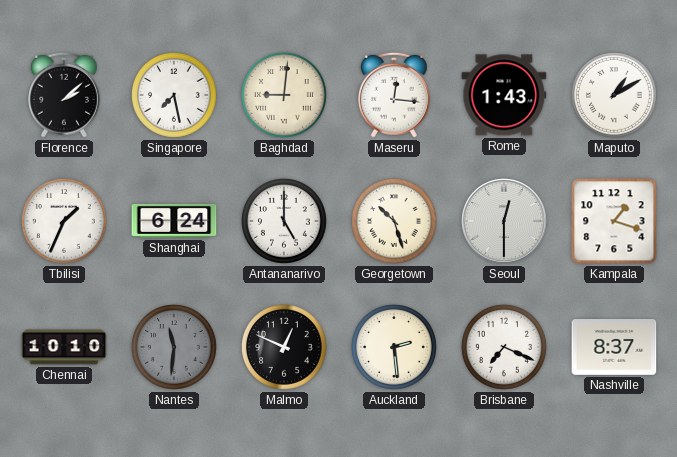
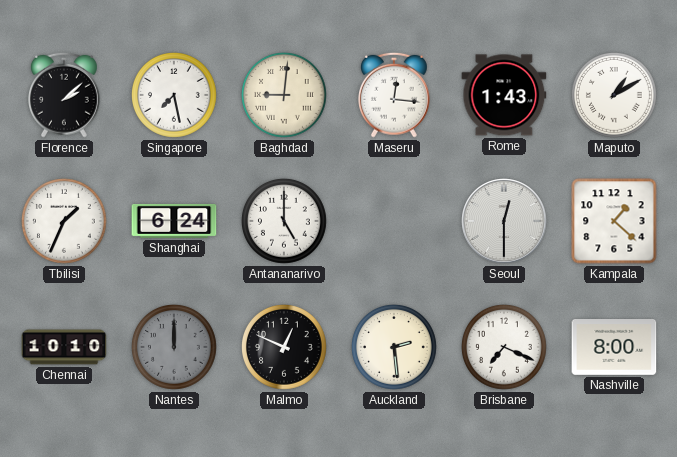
Georgetown: 10:27 -> none (395, 222)
Kampala: 1:18 -> 1:22 (614, 221)
Nantes: 11:31 -> 12:00 (175, 348)
Nashville: 8:37 -> 8:00 (614, 348)
